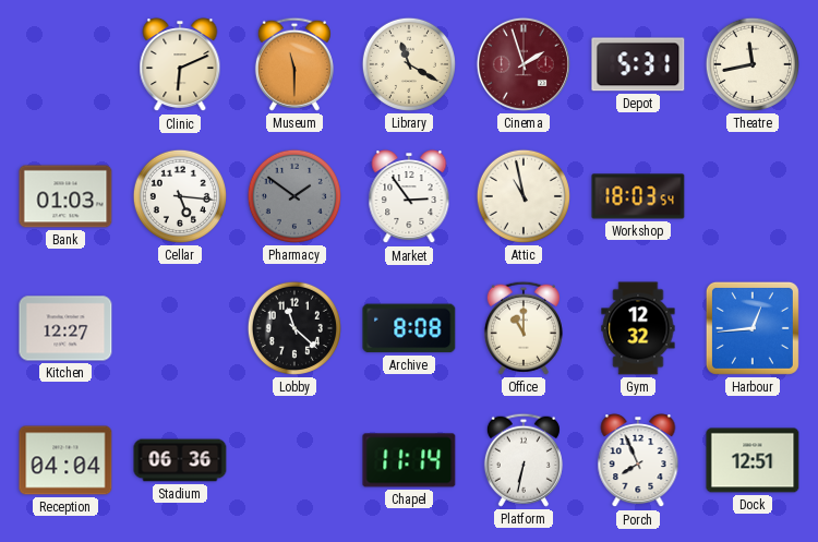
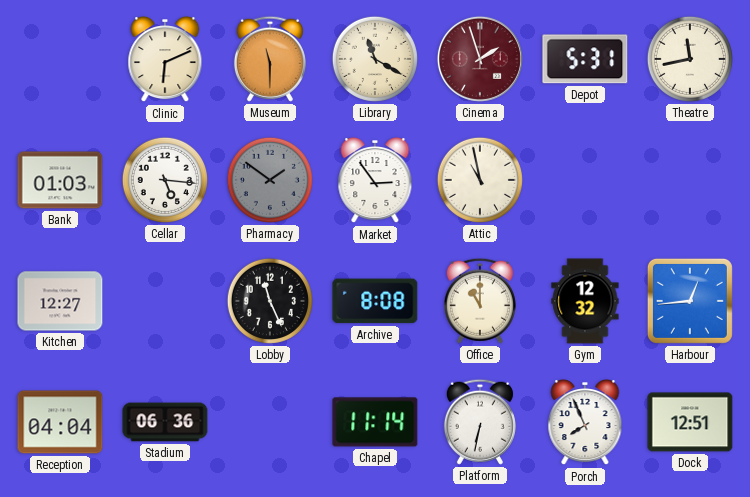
Workshop: 18:03 -> none (638, 196)
Lobby: 11:22 -> 11:26 (270, 301)
